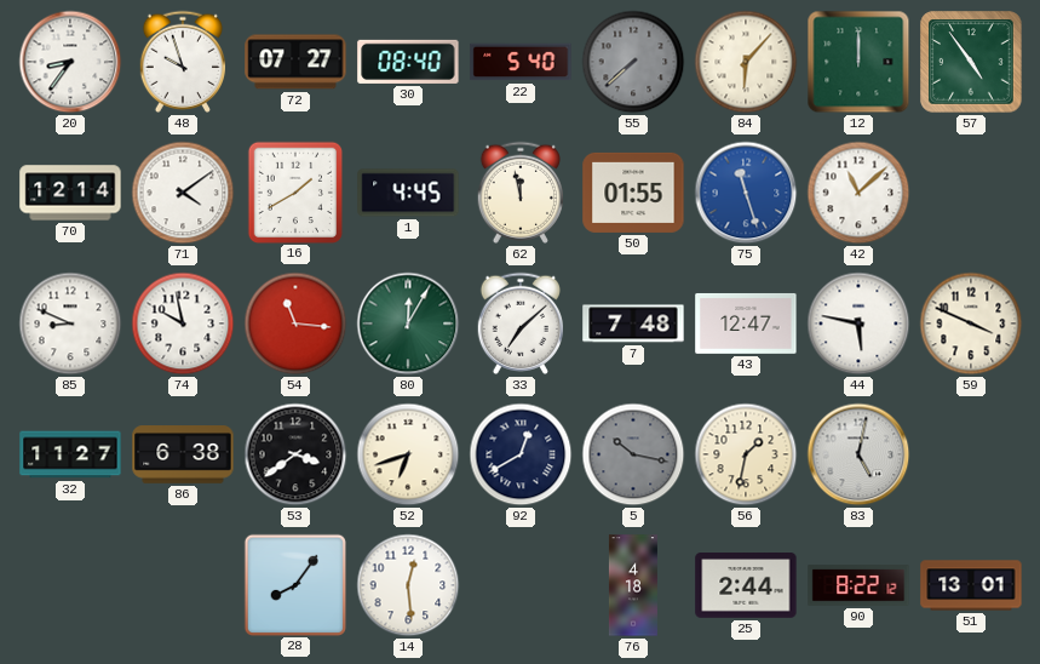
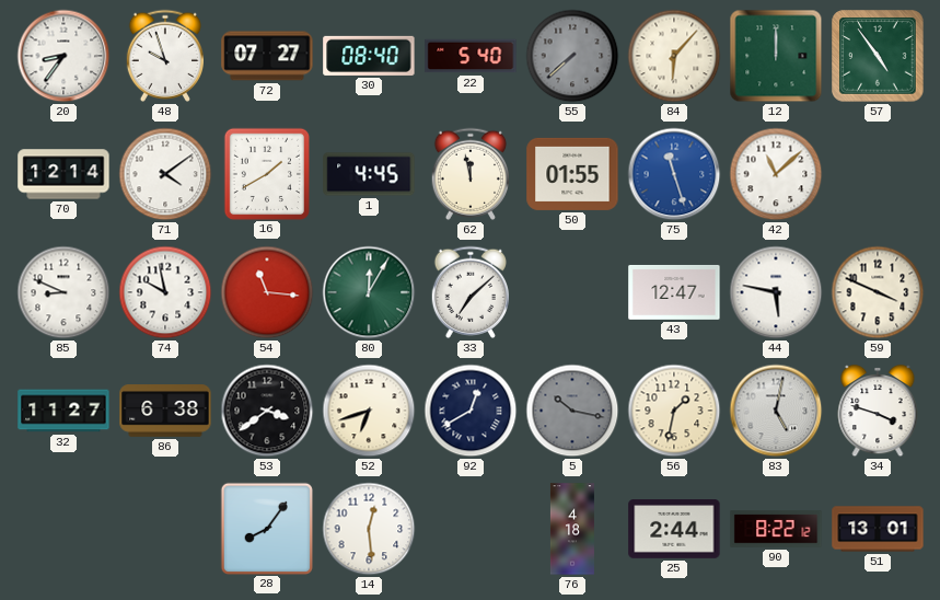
7: 7:48 -> none (633, 324)
34: none -> 3:48 (878, 411)
